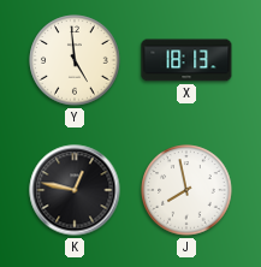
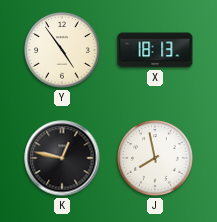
Y: 4:59 -> 4:54 (62, 50)
